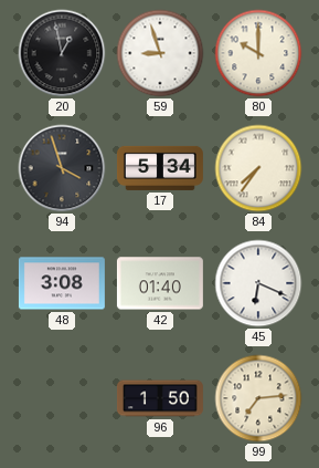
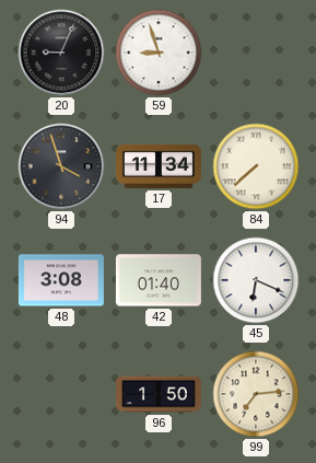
20: 12:58 -> 9:04 (61, 53)
80: 10:00 -> none (258, 53)
17: 5:34 -> 11:34 (159, 166)
84: 7:36 -> 7:38 (256, 166)
